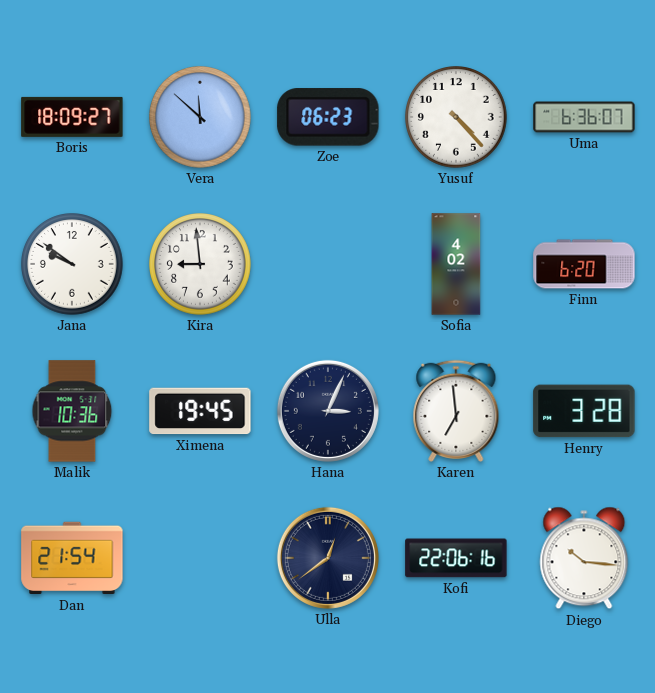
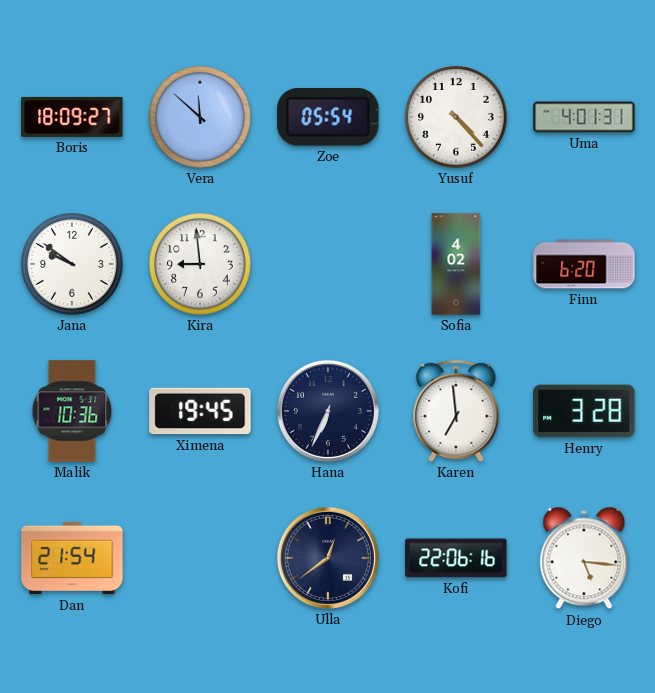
Zoe: 06:23 -> 05:54 (328, 117)
Uma: 6:36 -> 4:01 (584, 117)
Hana: 3:04 -> 6:34 (328, 411)
Diego: 10:16 -> 5:16 (584, 558)
